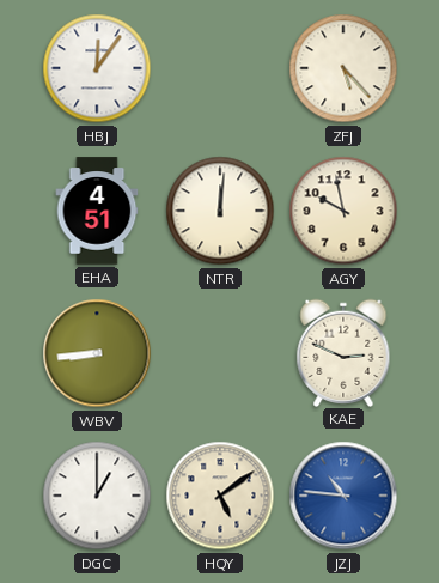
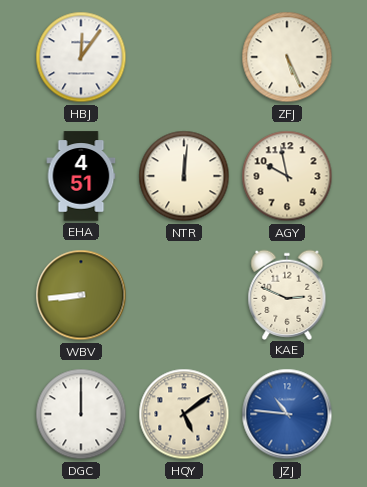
ZFJ: 5:23 -> 5:26 (287, 57)
DGC: 1:00 -> 12:00 (81, 414)
